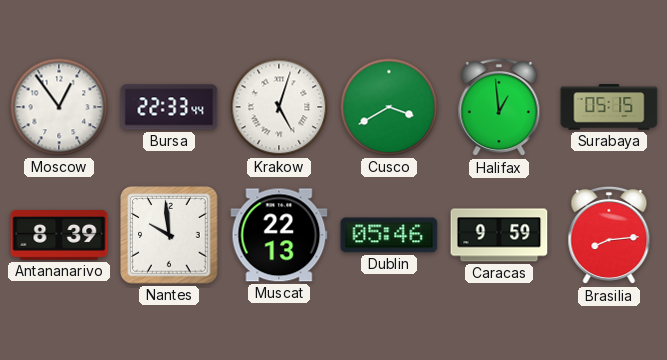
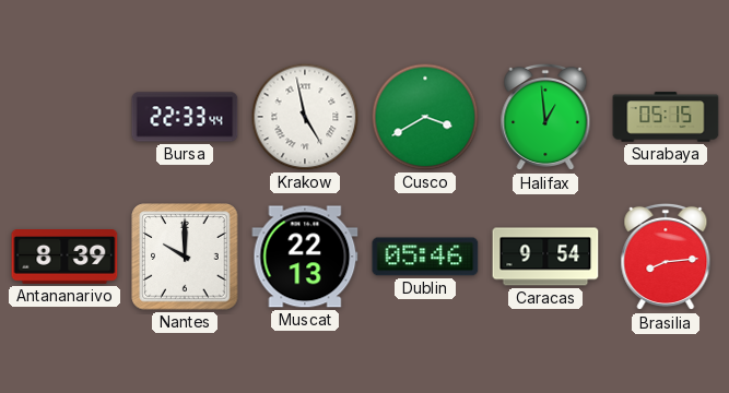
Moscow: 12:54 -> none (59, 107)
Krakow: 5:03 -> 4:58 (305, 117)
Nantes: 9:59 -> 10:00 (185, 257)
Caracas: 9:59 -> 9:54 (545, 257)
